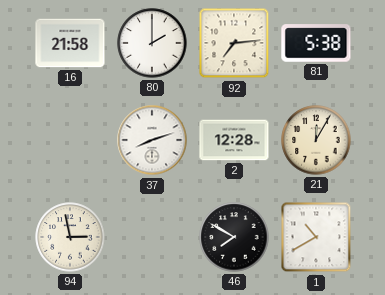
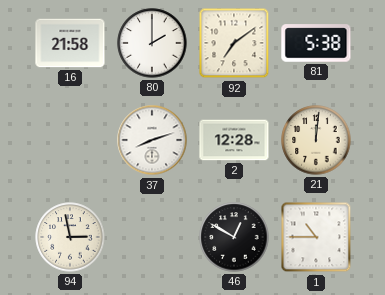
92: 7:14 -> 7:09 (234, 43)
21: 12:05 -> 12:01 (316, 140)
46: 7:50 -> 12:50 (234, 237)
1: 10:40 -> 10:45 (316, 237)
